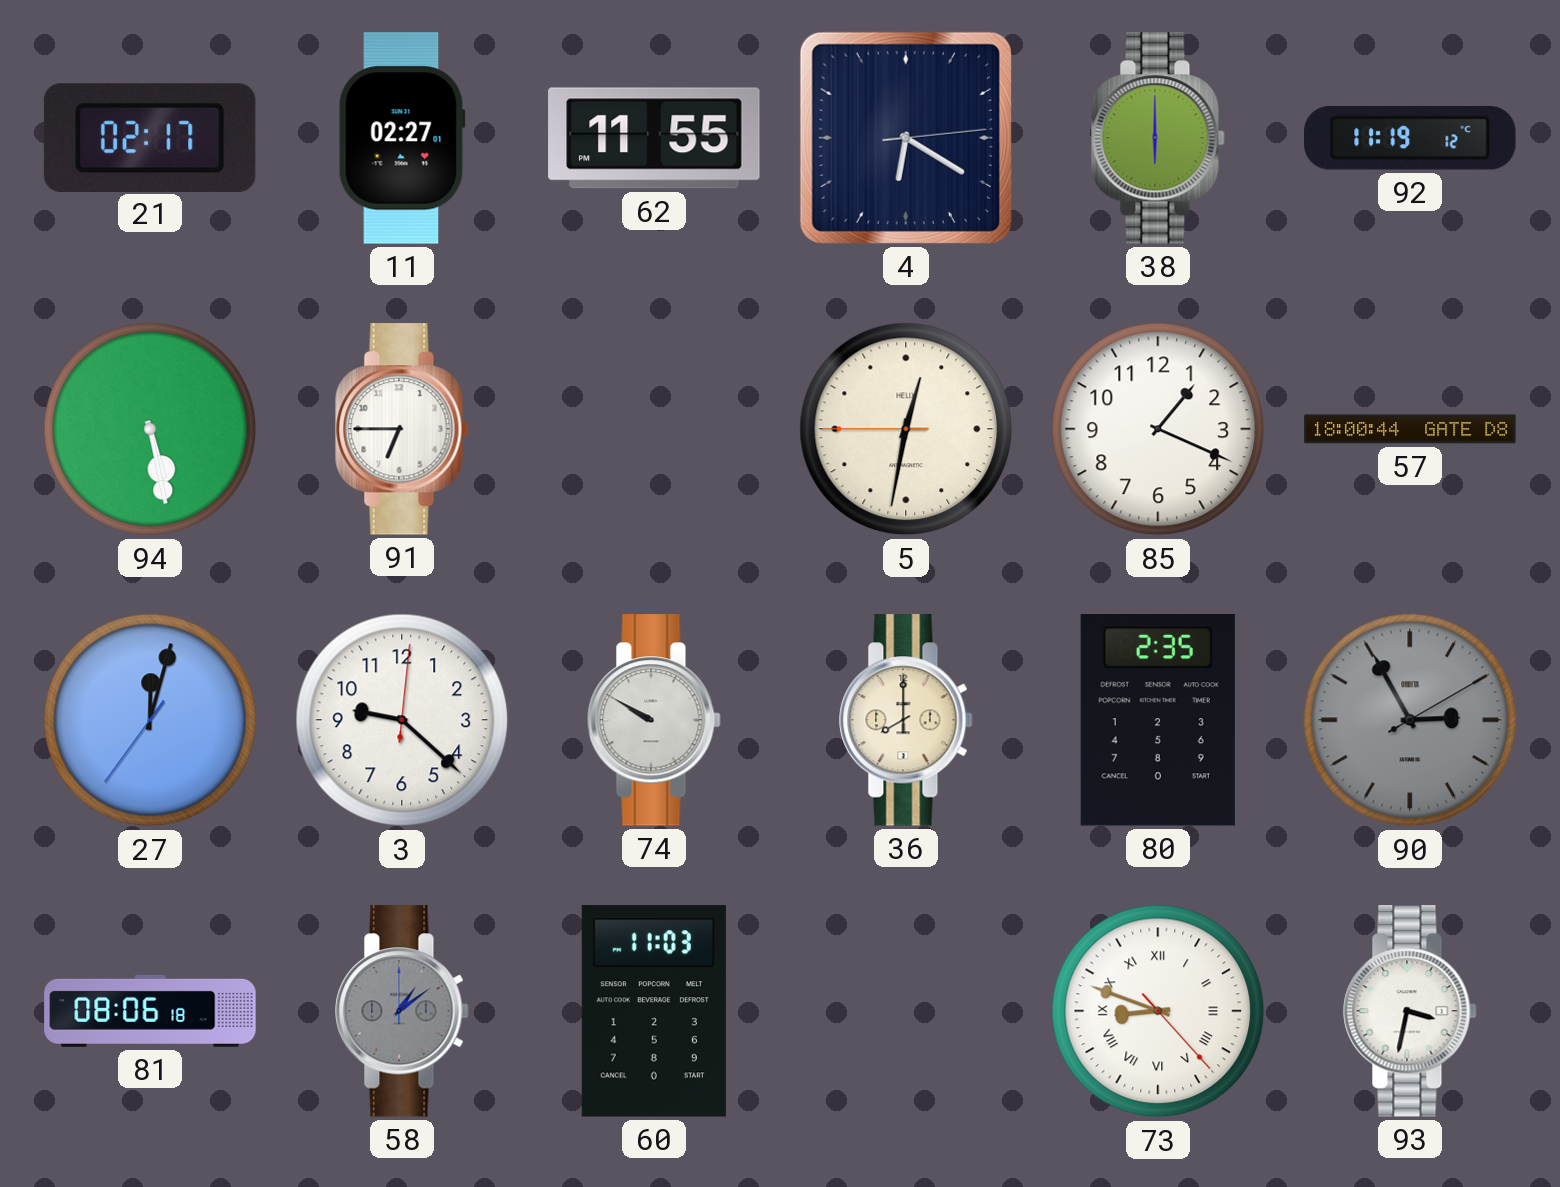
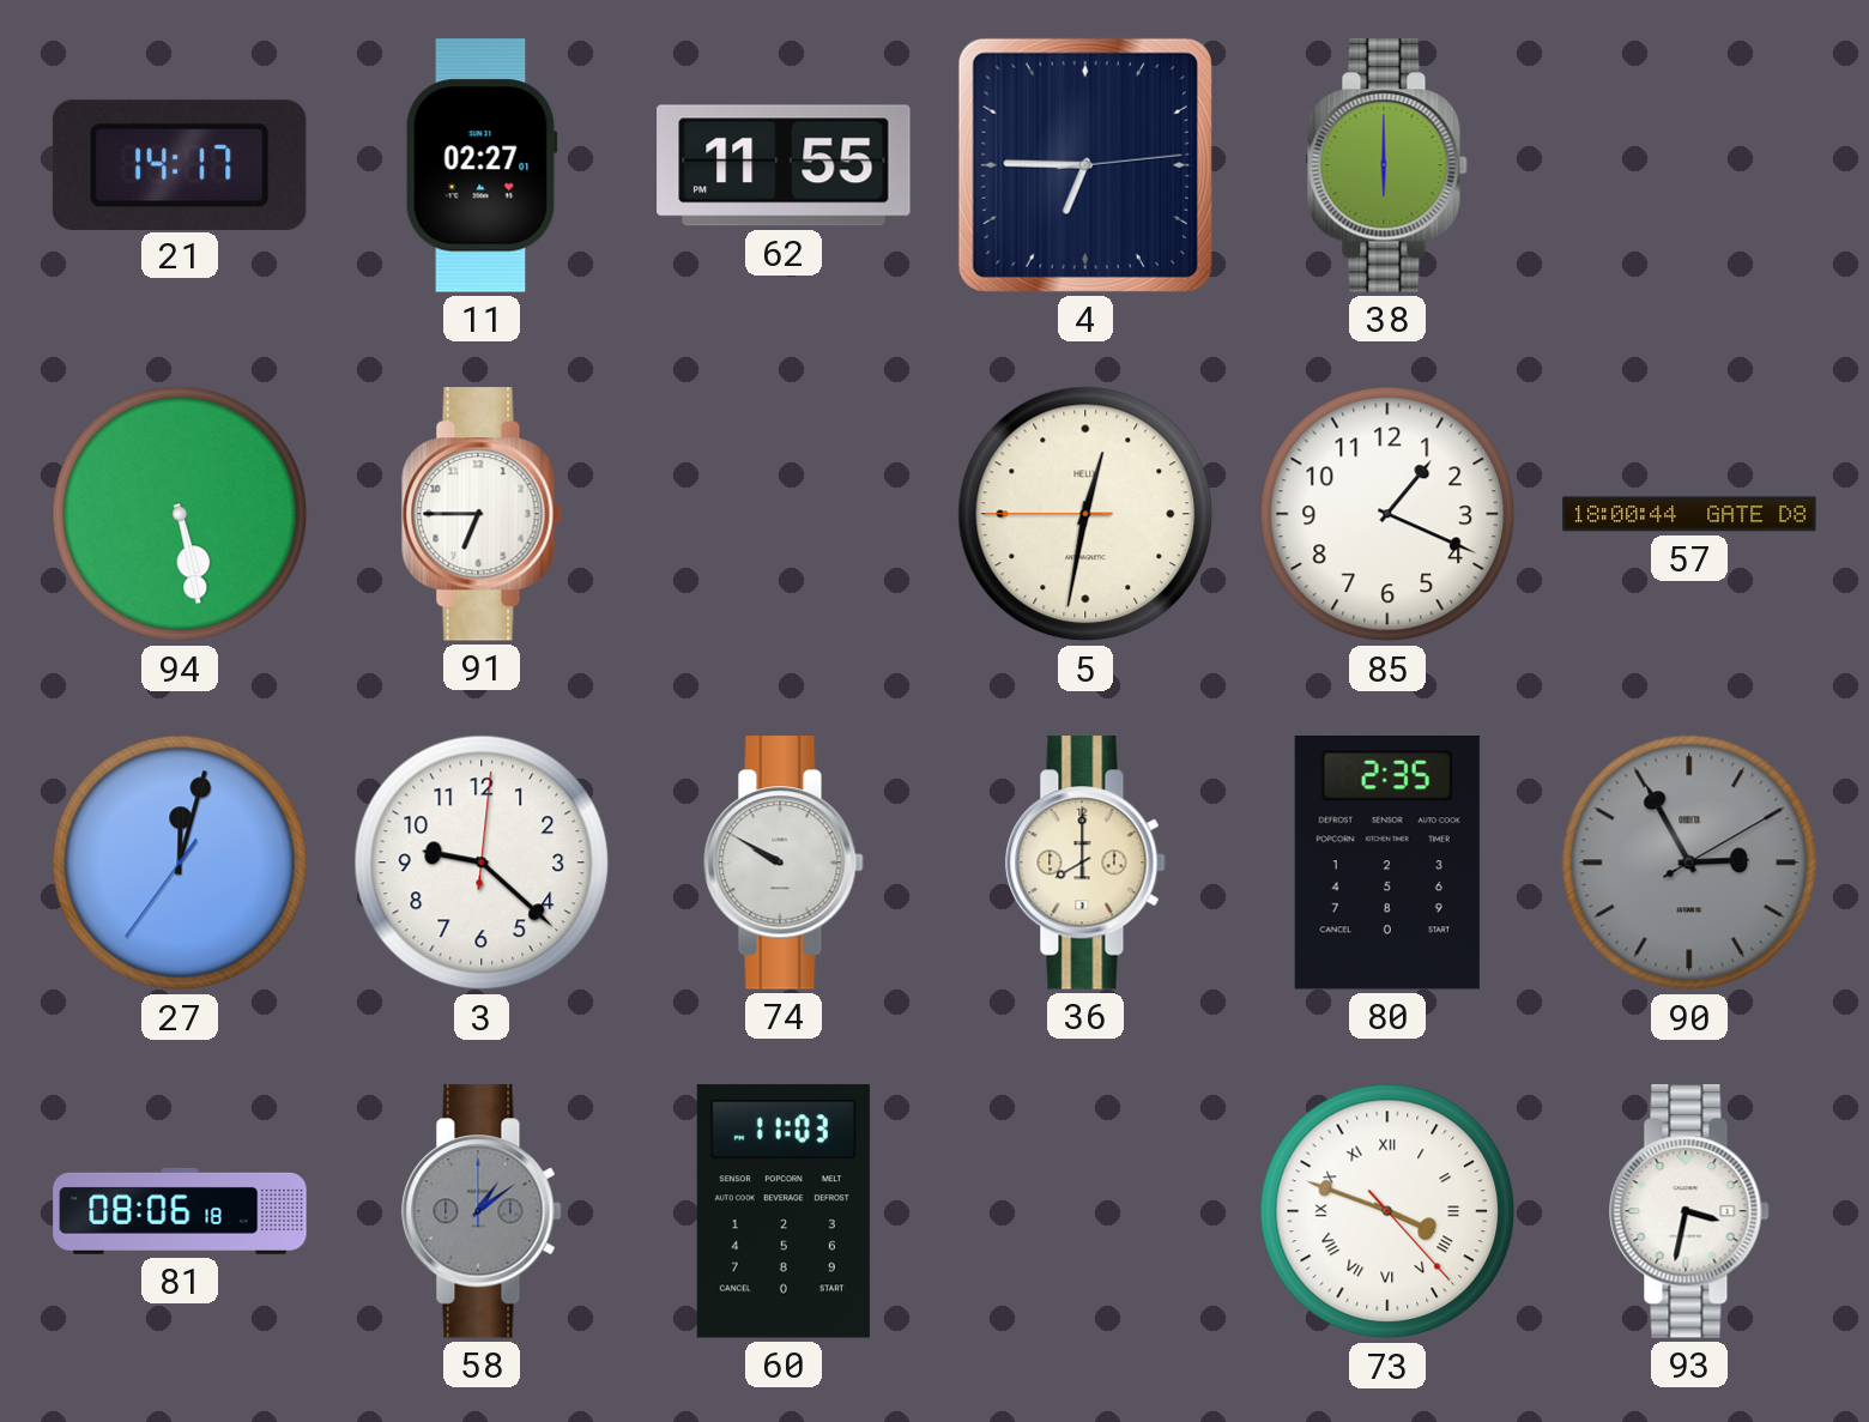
21: 02:17 -> 14:17 (180, 164)
4: 6:20 -> 6:45 (1085, 165)
92: 11:19 -> none (1411, 138)
73: 8:48 -> 3:48 (1387, 1211)
